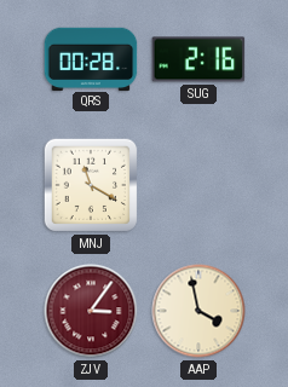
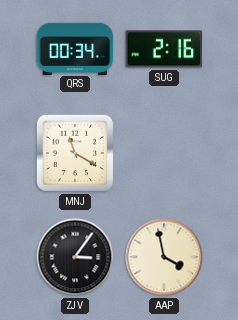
QRS: 00:28 -> 00:34 (75, 48)
ZJV dial: burgundy -> black (75, 257)
